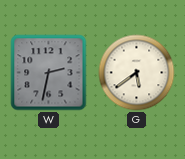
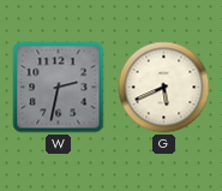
G: 5:39 -> 5:41 (164, 88)
